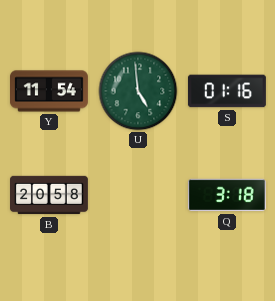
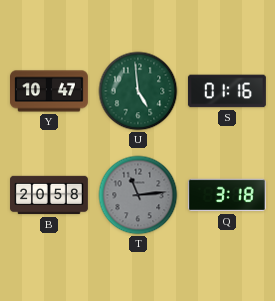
Y: 11:54 -> 10:47 (50, 91)
T: none -> 11:14 (138, 195)
